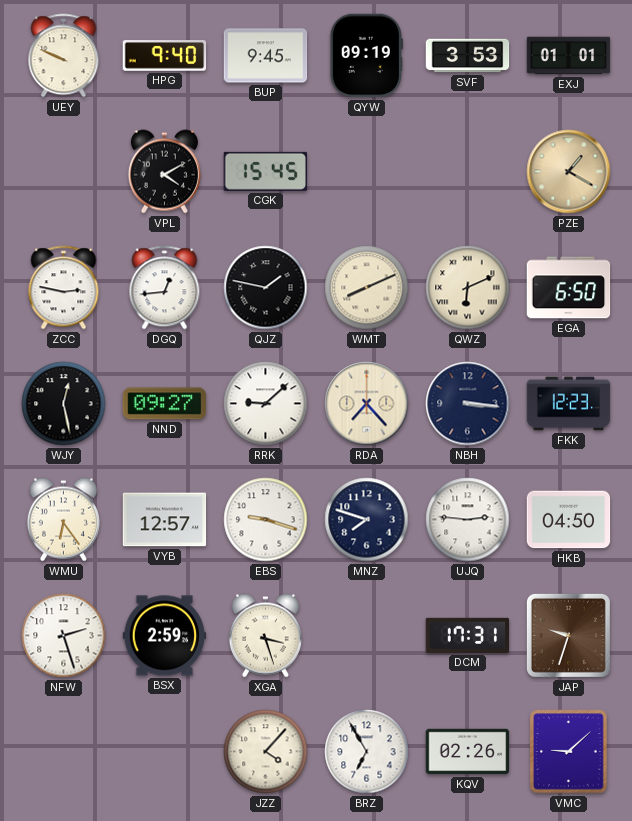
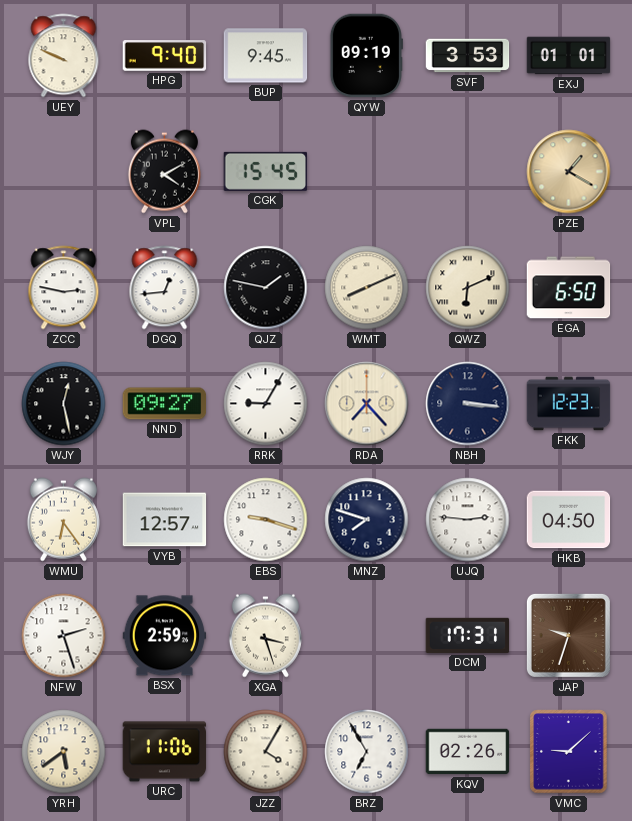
RRK: 9:08 -> 9:05 (266, 404)
YRH: none -> 5:39 (64, 752)
URC: none -> 11:06 (165, 752)
JZZ: 4:07 -> 4:05 (266, 752)
